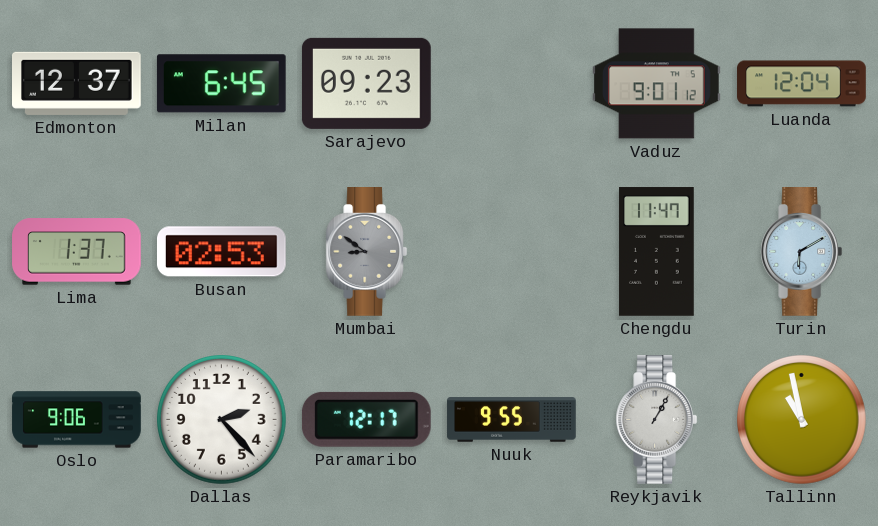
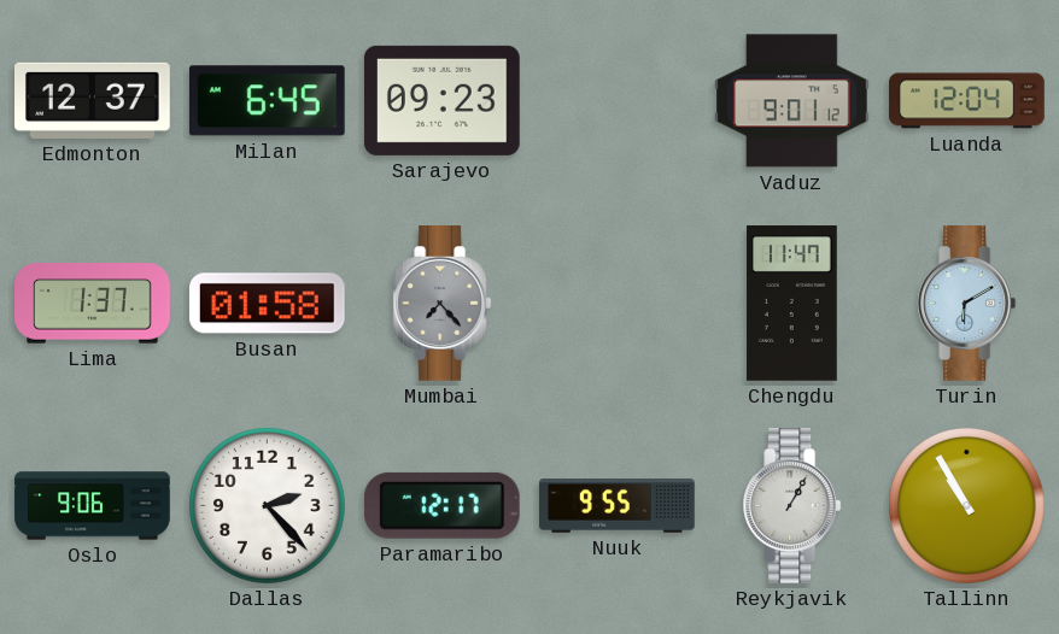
Busan: 02:53 -> 01:58 (267, 304)
Mumbai: 8:51 -> 7:23 (443, 304)
Tallinn: 10:58 -> 10:55 (967, 506)
